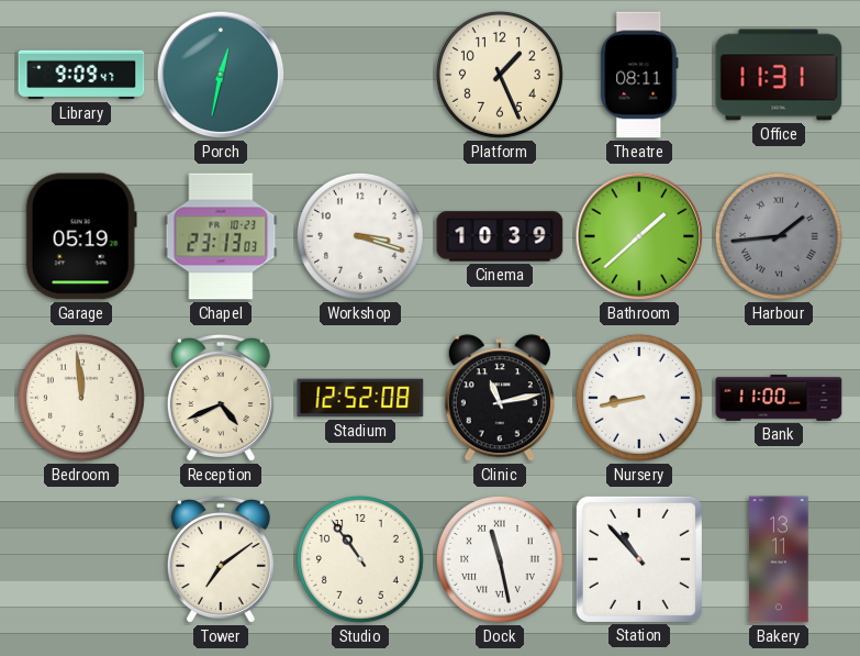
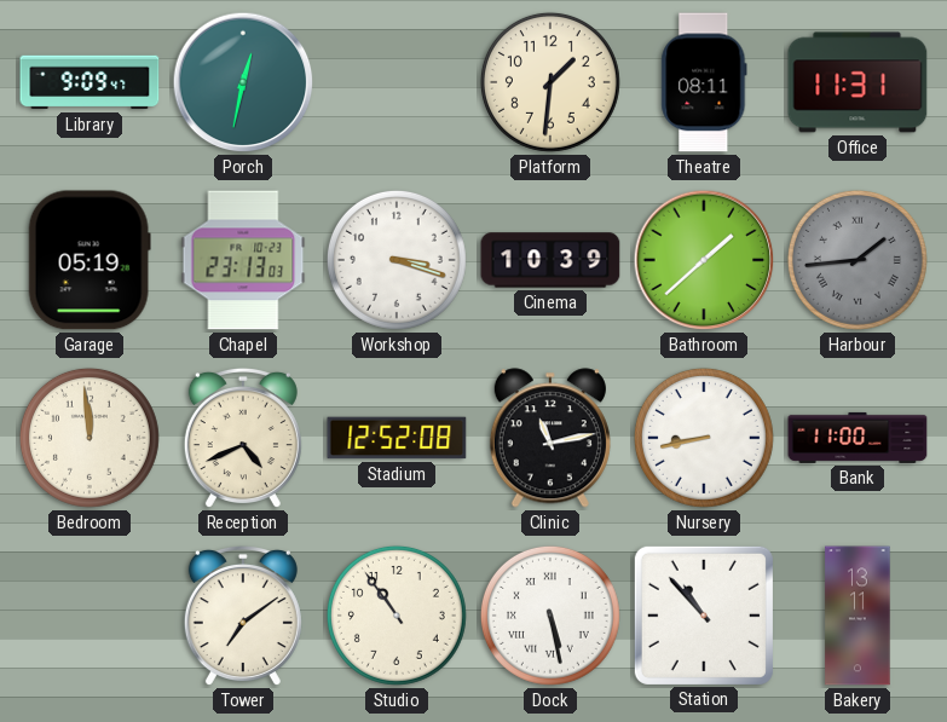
Platform: 1:26 -> 1:31 (550, 82)
Dock: 11:28 -> 5:28 (550, 616)
